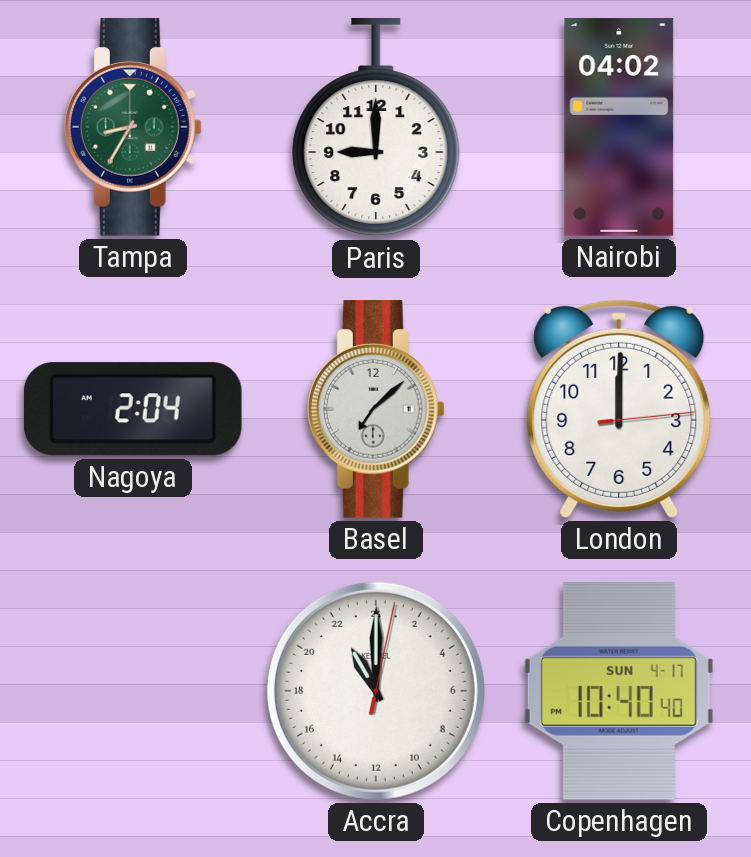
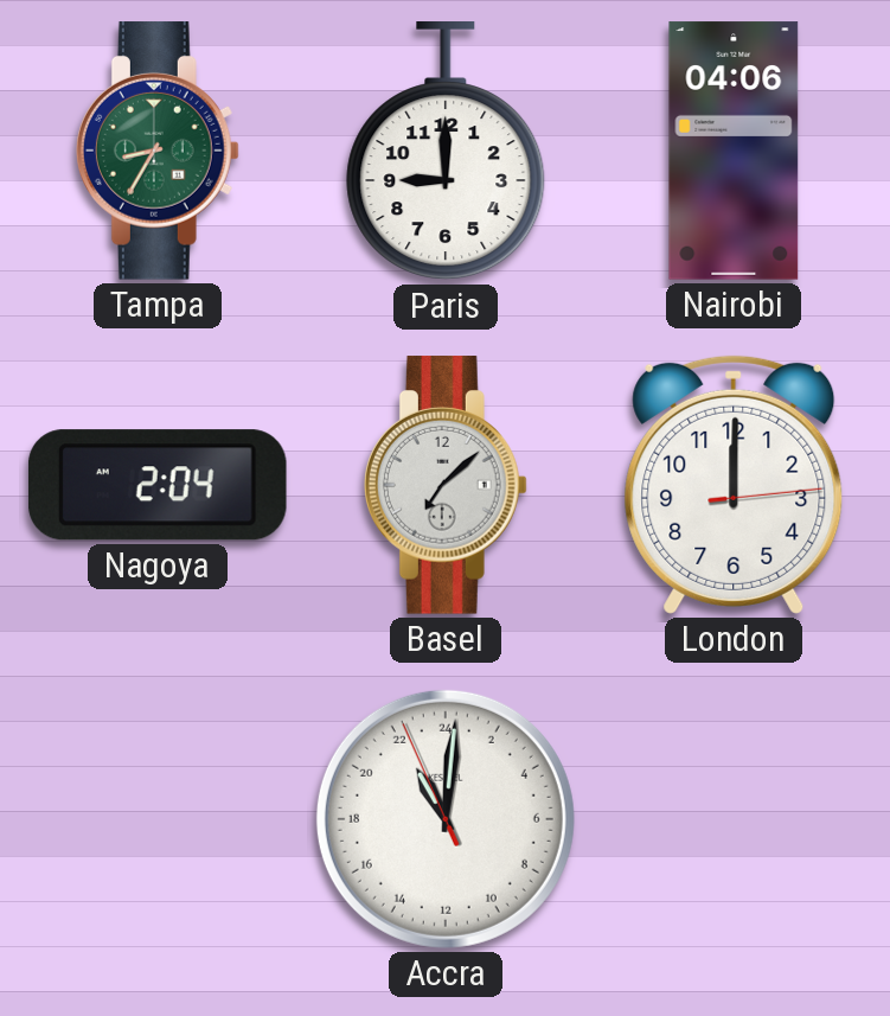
Nairobi: 04:02 -> 04:06 (734, 151)
Accra: 22:00:02 -> 22:00:56 (446, 819)
Copenhagen: 10:40 -> none (619, 692)
